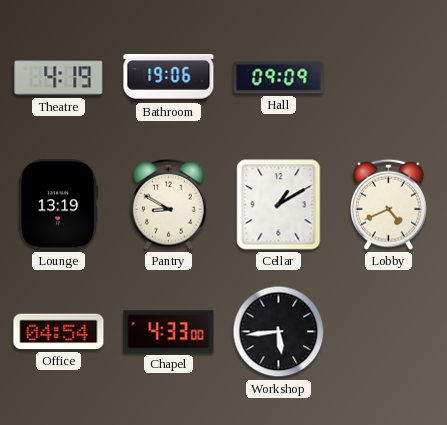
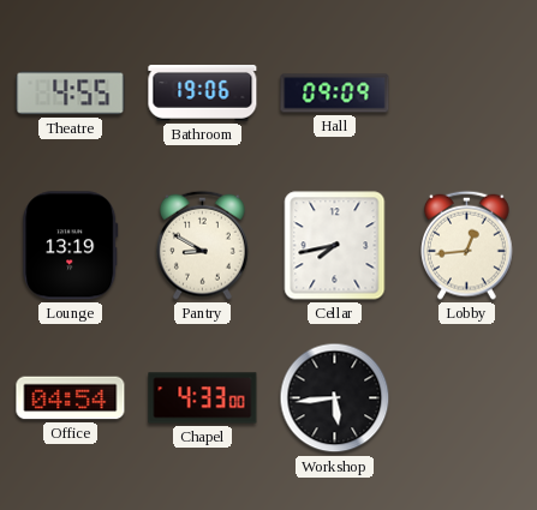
Theatre: 4:19 -> 4:55 (71, 94)
Cellar: 1:10 -> 7:43 (335, 246)
Lobby: 4:41 -> 12:44 (467, 245)
